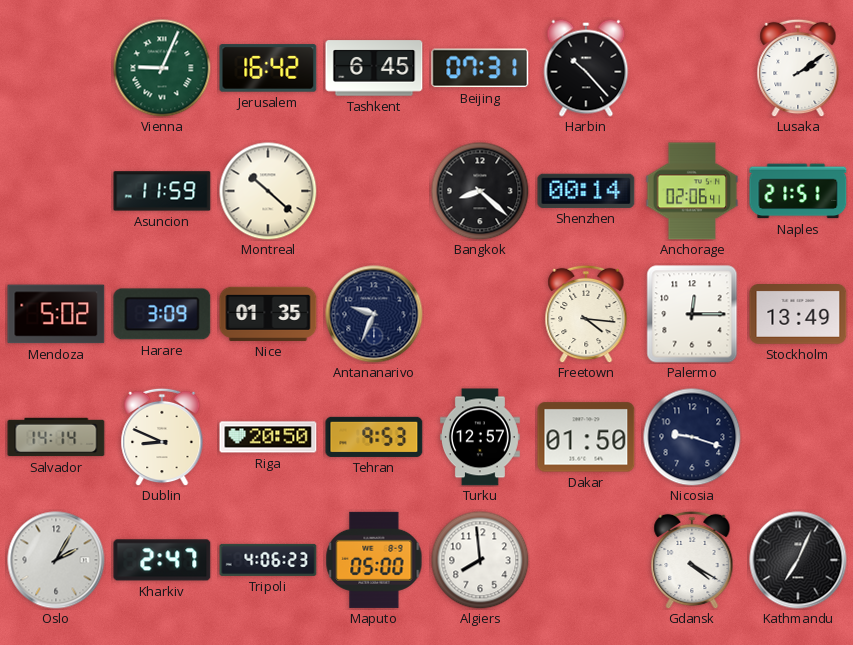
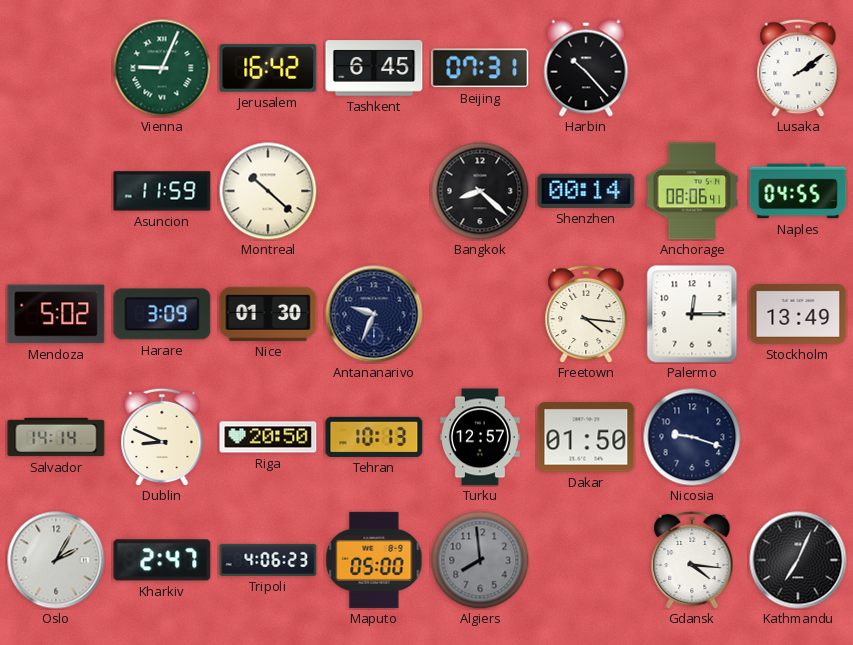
Anchorage: 02:06 -> 08:06 (692, 191)
Naples: 21:51 -> 04:55 (798, 191)
Nice: 01:35 -> 01:30 (268, 314)
Tehran: 9:53 -> 10:13 (374, 437)
Algiers dial: white -> grey (480, 560)
Gdansk: 4:20 -> 4:16 (692, 560)
